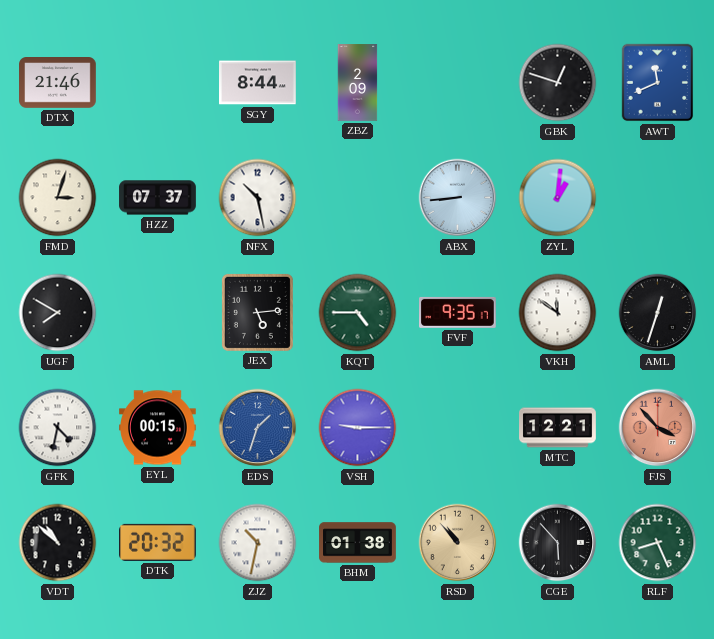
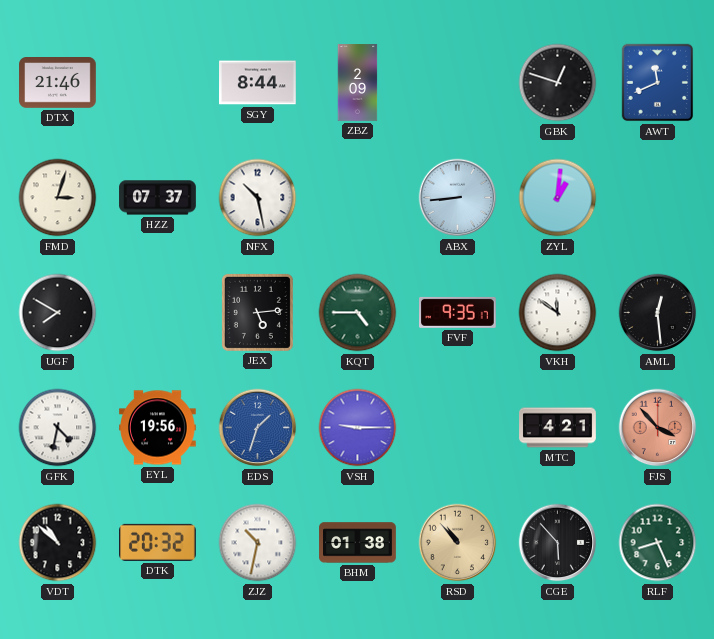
AML: 12:33 -> 12:29 (658, 313)
EYL: 00:15 -> 19:56 (158, 428)
MTC: 12:21 -> 4:21 (558, 428)
